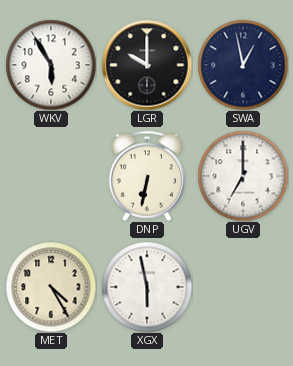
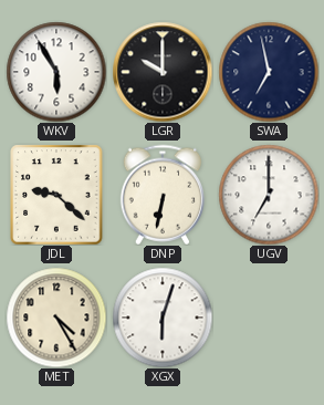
SWA: 12:58 -> 6:58 (269, 72)
JDL: none -> 9:22 (56, 195)
XGX: 5:58 -> 6:03 (163, 318)
